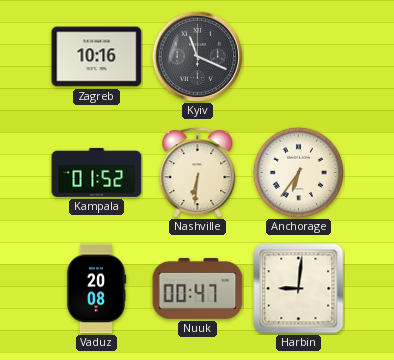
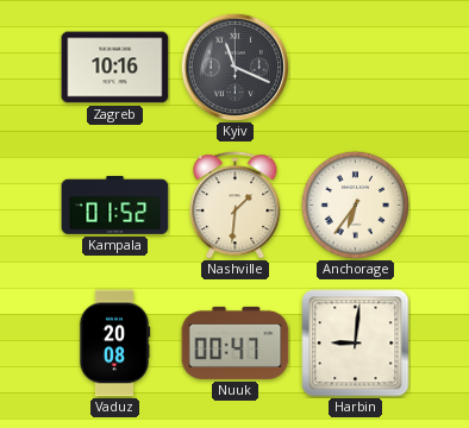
Nashville: 6:31 -> 1:31 (236, 206)
